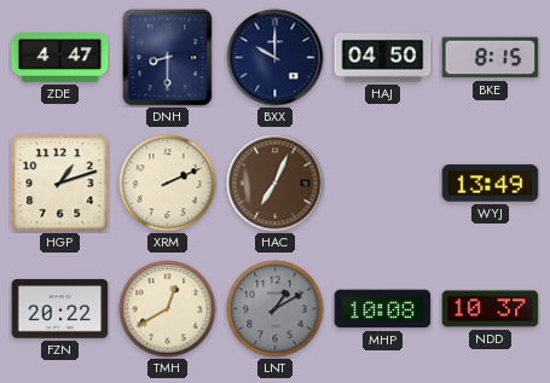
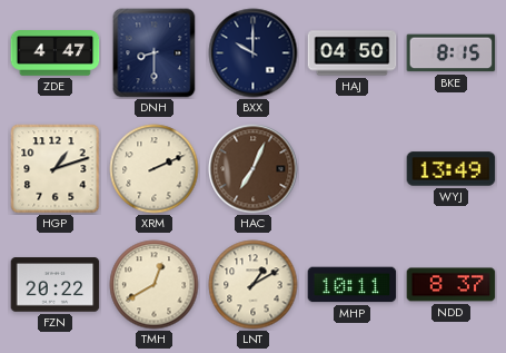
LNT dial: grey -> cream (254, 285)
MHP: 10:08 -> 10:11 (353, 285)
NDD: 10:37 -> 8:37 (452, 285)
